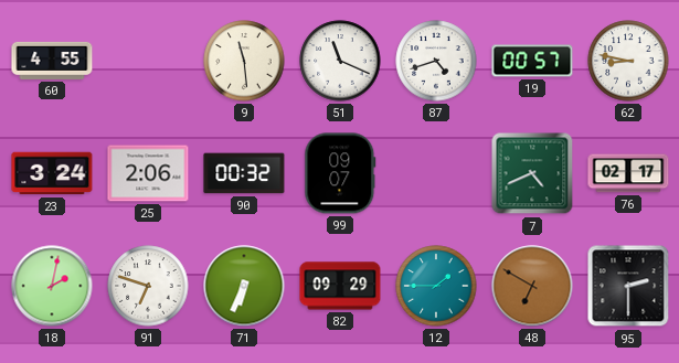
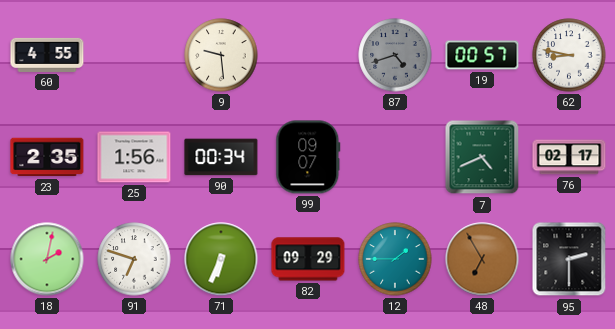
9: 11:29 -> 9:29 (221, 55)
51: 11:19 -> none (340, 61)
87 dial: white -> grey (395, 55)
23: 3:24 -> 2:35 (47, 157)
25: 2:06 -> 1:56 (134, 157)
90: 00:32 -> 00:34 (221, 157)
48: 6:50 -> 6:55 (482, 259)
